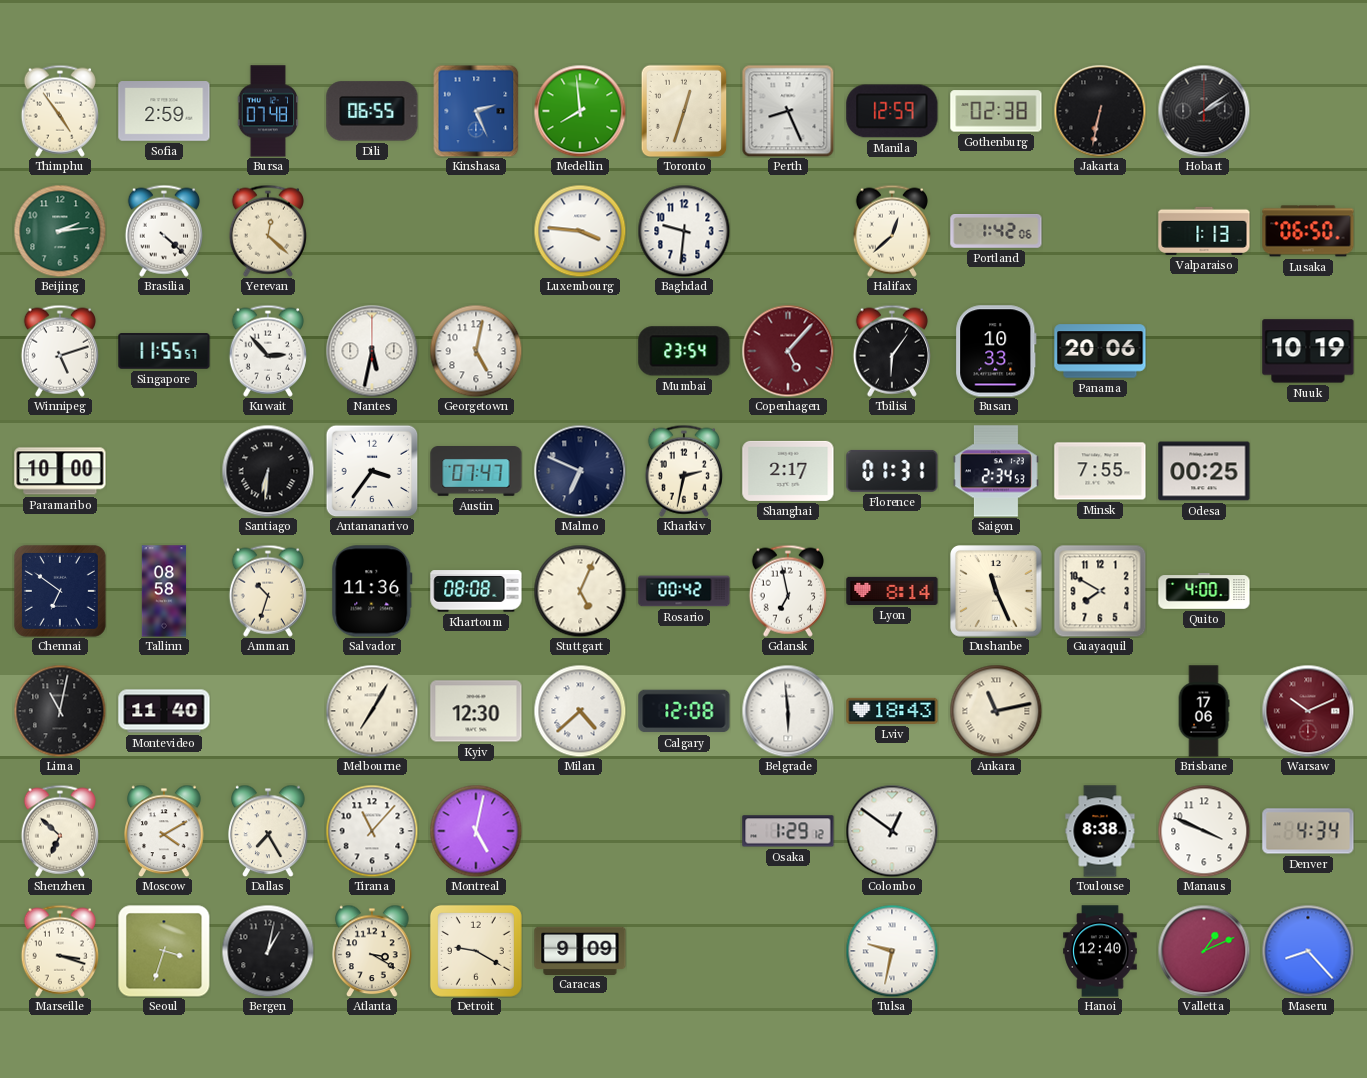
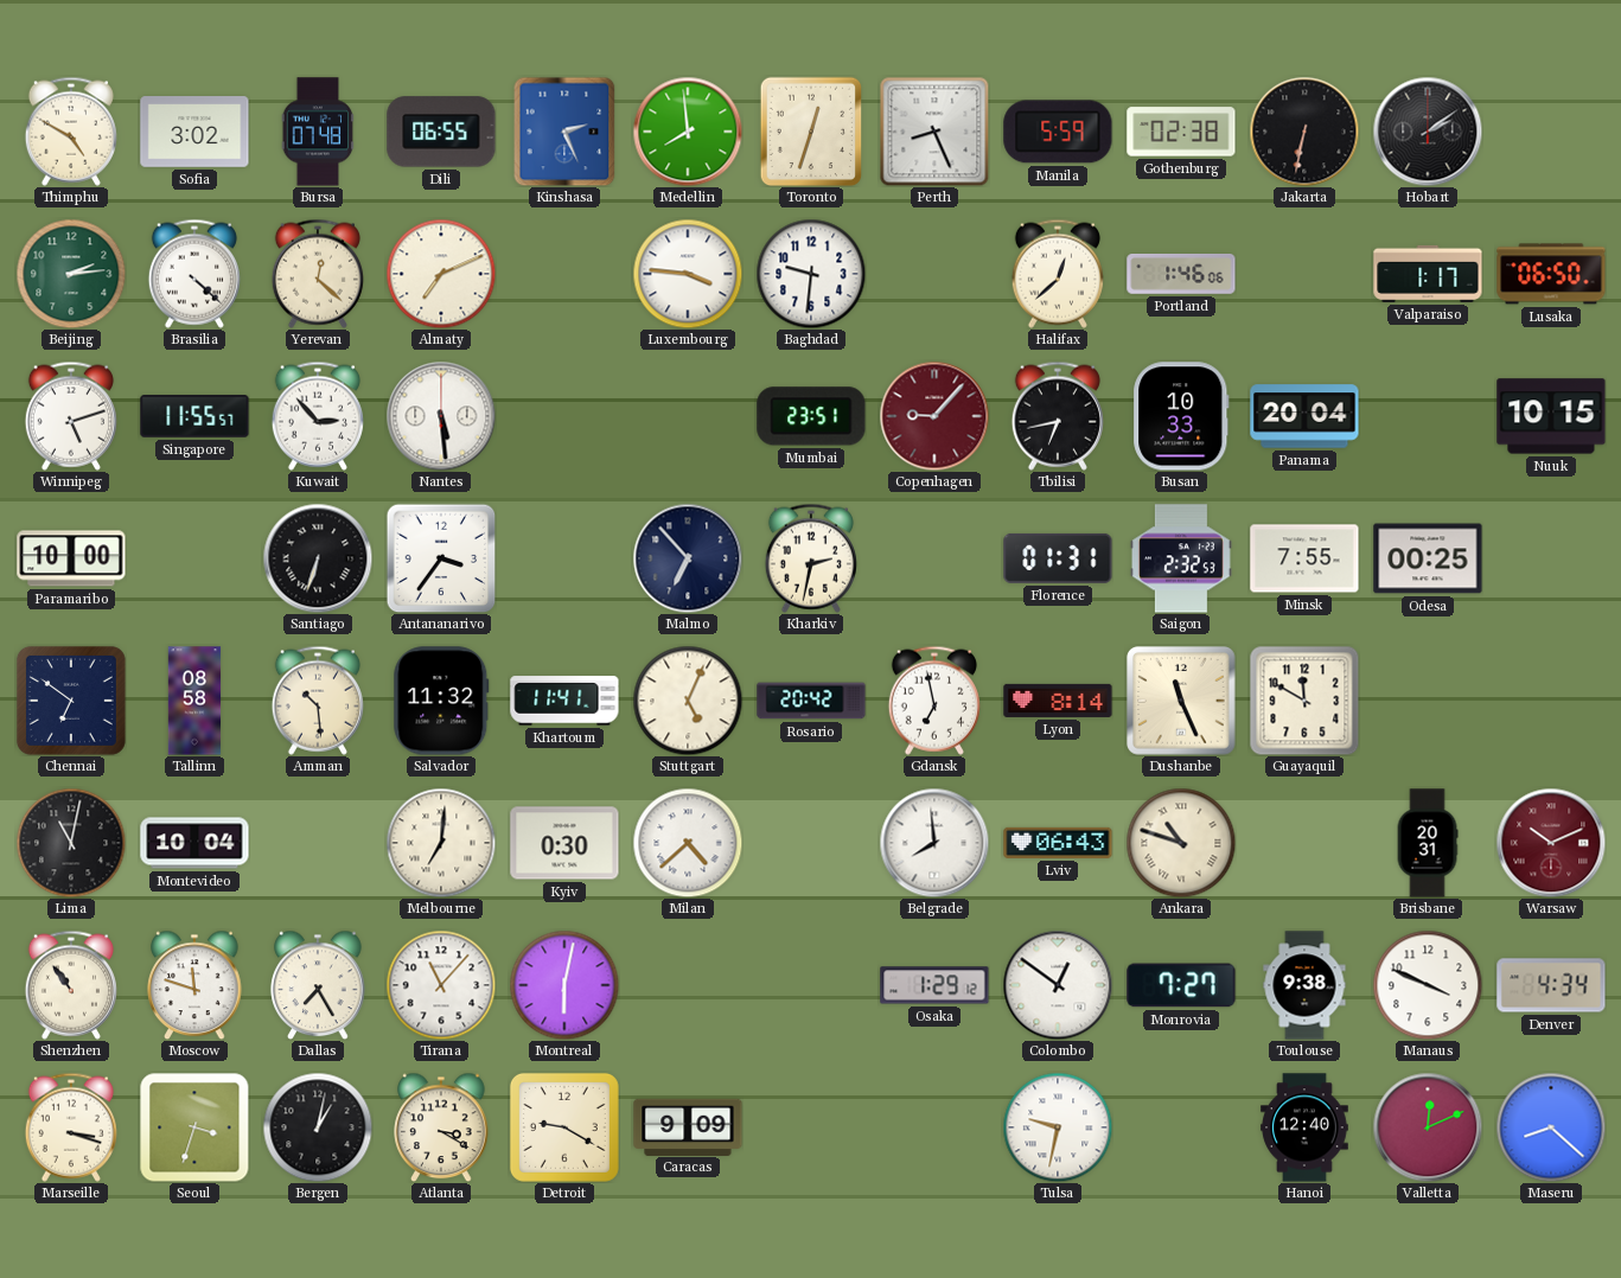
Thimphu: 4:54 -> 4:50 (71, 132)
Sofia: 2:59 -> 3:02 (194, 132)
Manila: 12:59 -> 5:59 (1058, 132)
Almaty: none -> 7:11 (441, 274)
Portland: 1:42 -> 1:46 (1181, 275)
Valparaiso: 1:13 -> 1:17 (1428, 274)
Nantes: 5:32 -> 5:29 (441, 416)
Georgetown: 5:02 -> none (476, 351)
Mumbai: 23:54 -> 23:51 (811, 416)
Copenhagen: 5:07 -> 9:07 (934, 416)
Tbilisi: 6:06 -> 6:43 (1058, 416)
Panama: 20:06 -> 20:04 (1304, 416)
Nuuk: 10:19 -> 10:15 (1551, 416)
Santiago: 6:31 -> 6:33 (318, 558)
Austin: 07:47 -> none (476, 471)
Malmo: 6:49 -> 6:53 (688, 558)
Shanghai: 2:17 -> none (788, 471)
Saigon: 2:34 -> 2:32 (1181, 558)
Amman: 10:33 -> 10:29 (318, 701)
Salvador: 11:36 -> 11:32 (441, 701)
Khartoum: 08:08 -> 11:41 (564, 701)
Rosario: 00:42 -> 20:42 (811, 701)
Guayaquil: 7:50 -> 11:50 (1304, 701)
Quito: 4:00 -> none (1204, 591)
Montevideo: 11:40 -> 10:04 (194, 843)
Melbourne: 7:05 -> 7:01 (441, 843)
Kyiv: 12:30 -> 0:30 (564, 843)
Calgary: 12:08 -> none (684, 711)
Belgrade: 5:59 -> 7:59 (934, 843)
Lviv: 18:43 -> 06:43 (1058, 843)
Ankara: 11:13 -> 10:48 (1181, 843)
Brisbane: 17:06 -> 20:31 (1428, 843)
Shenzhen: 6:52 -> 10:54 (71, 985)
Moscow: 4:10 -> 11:48 (194, 985)
Montreal: 5:02 -> 6:02 (564, 985)
Monrovia: none -> 7:27 (1181, 985)
Toulouse: 8:38 -> 9:38 (1304, 985)
Valletta: 1:11 -> 12:11 (1428, 1127)
Maseru: 8:23 -> 8:22 (1551, 1127)
